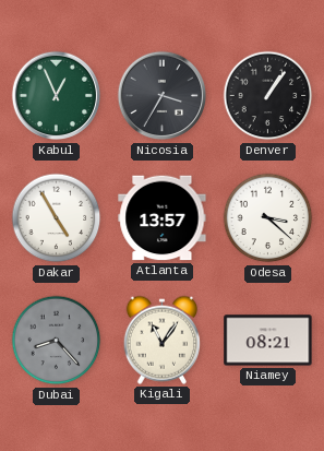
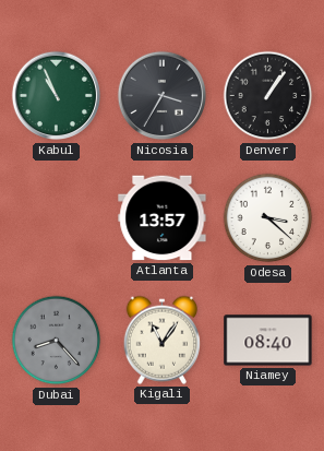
Kabul: 12:56 -> 10:56 (57, 96)
Dakar: 4:55 -> none (57, 218)
Niamey: 08:21 -> 08:40 (268, 341)
